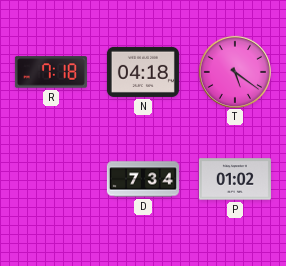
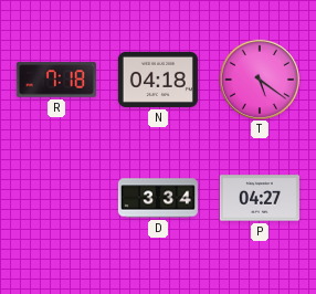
D: 7:34 -> 3:34 (158, 198)
P: 01:02 -> 04:27 (260, 198)
